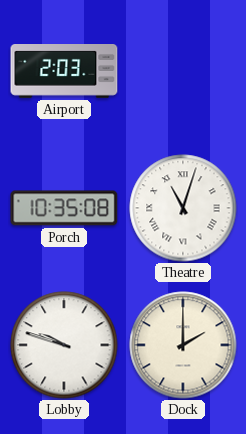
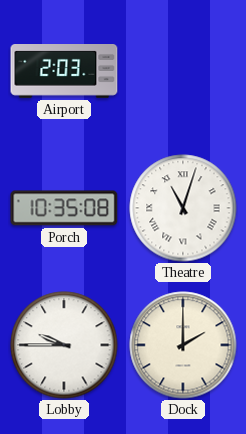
Lobby: 9:48 -> 9:45 (64, 345)
